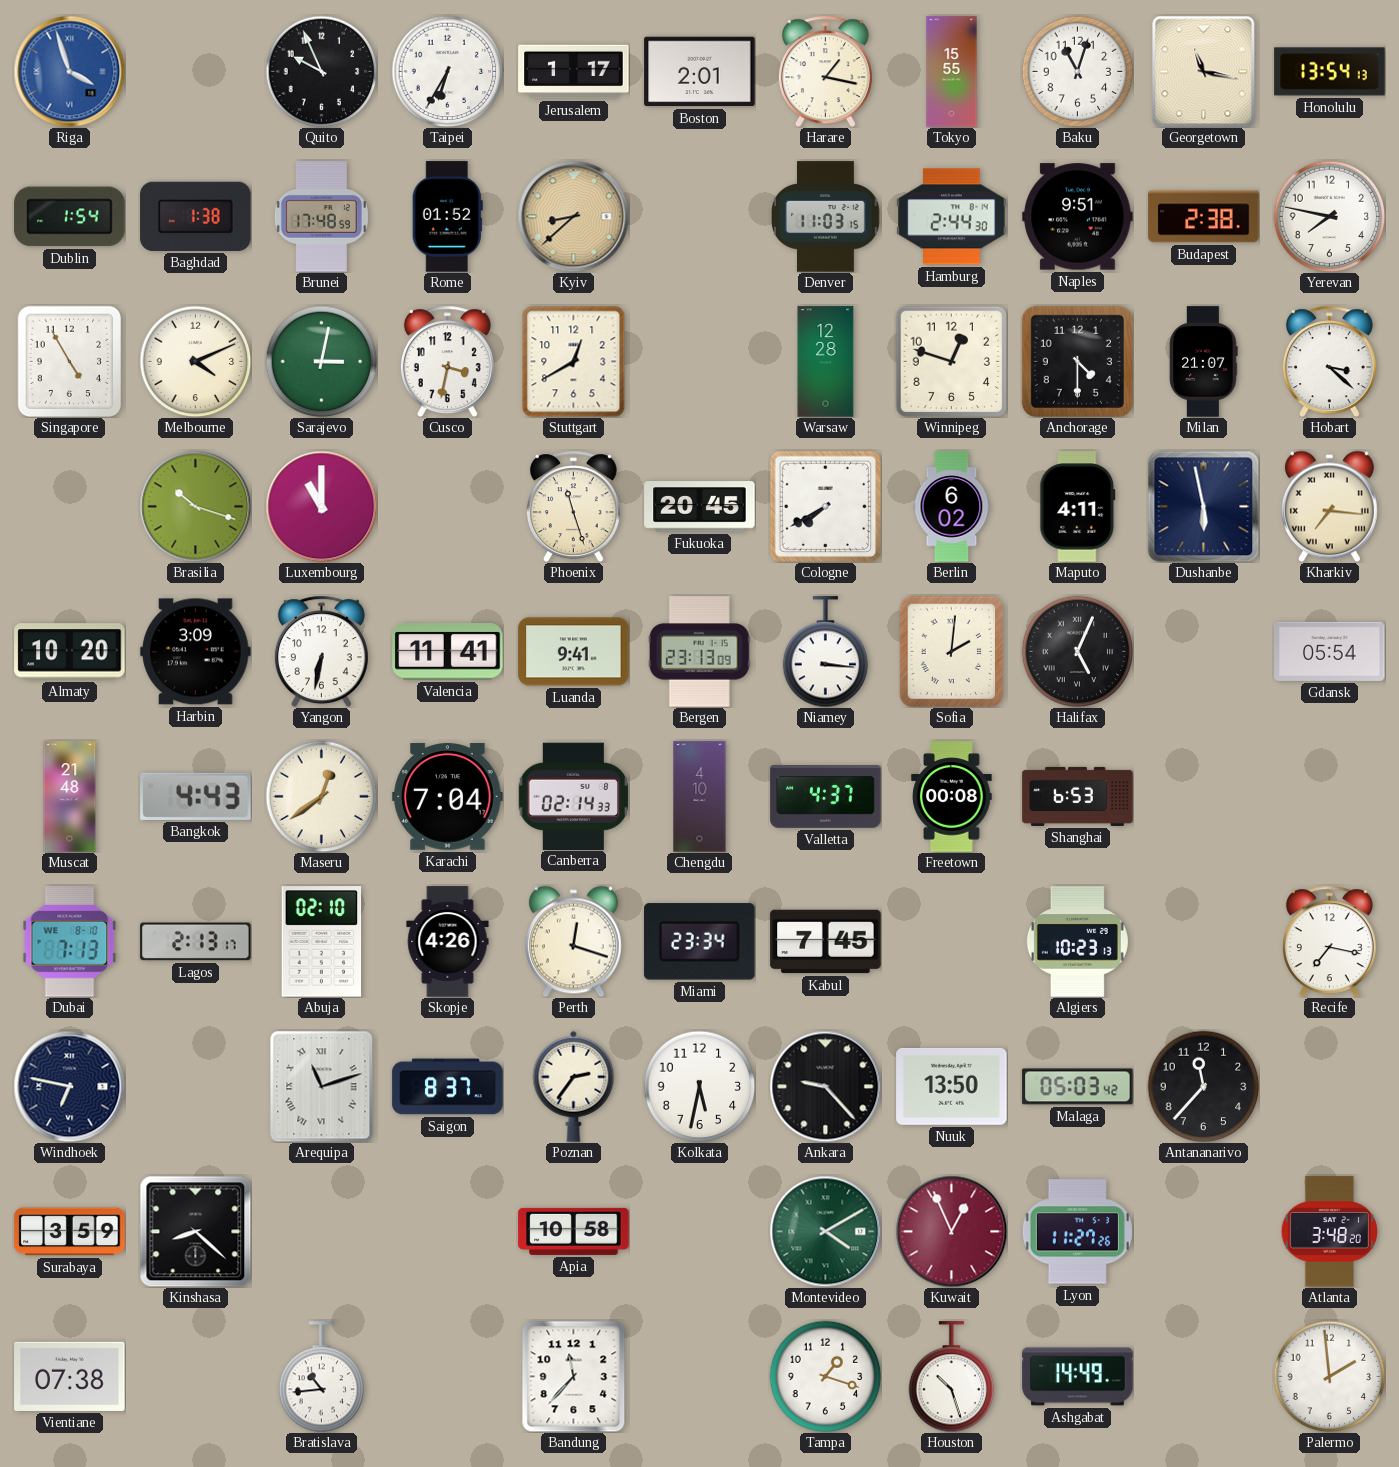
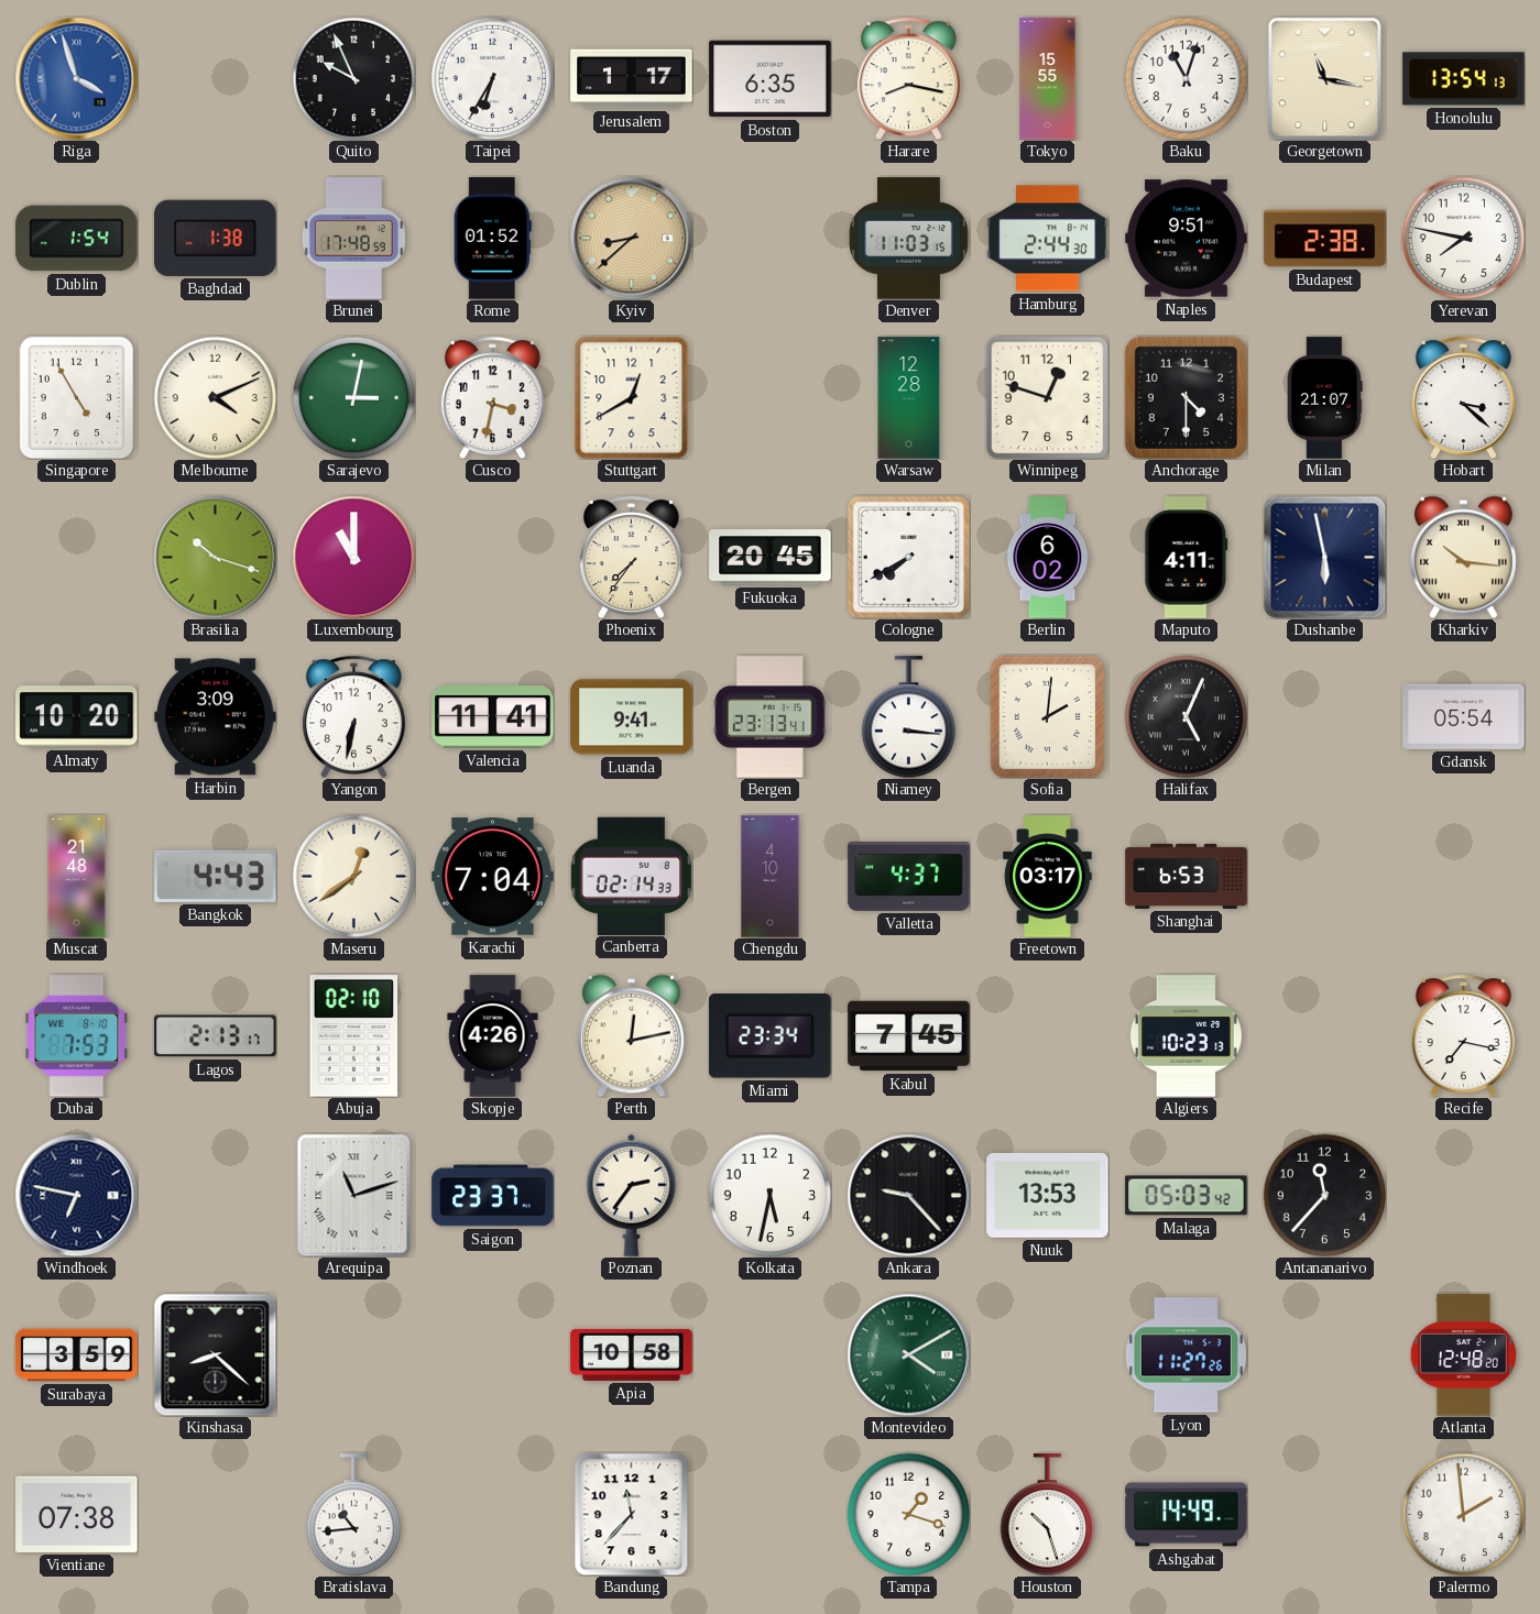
Boston: 2:01 -> 6:35 (771, 79)
Harare: 1:17 -> 8:17 (908, 78)
Phoenix: 11:27 -> 7:36 (631, 557)
Kharkiv: 7:16 -> 10:16 (1463, 557)
Bergen: 23:13:09 -> 23:13:41 (769, 717)
Freetown: 00:08 -> 03:17 (1048, 877)
Dubai: 7:13 -> 7:53 (77, 1036)
Perth: 12:18 -> 12:13 (631, 1035)
Saigon: 8:37 -> 23:37 (493, 1196)
Nuuk: 13:50 -> 13:53 (1048, 1195)
Kuwait: 12:56 -> none (951, 1231)
Atlanta: 3:48 -> 12:48 (1463, 1355)
